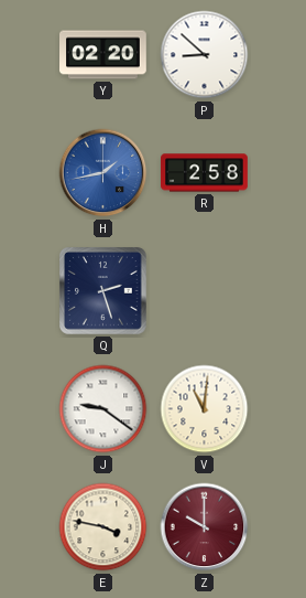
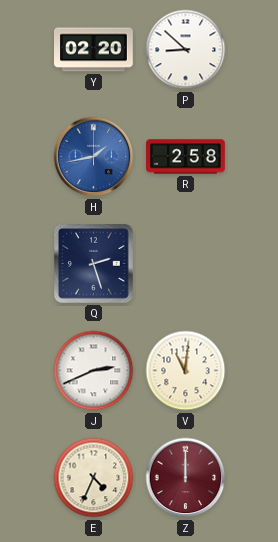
J: 9:21 -> 2:41 (94, 371)
E: 3:47 -> 4:34 (94, 478)
Z: 10:00 -> 12:00 (186, 478)
